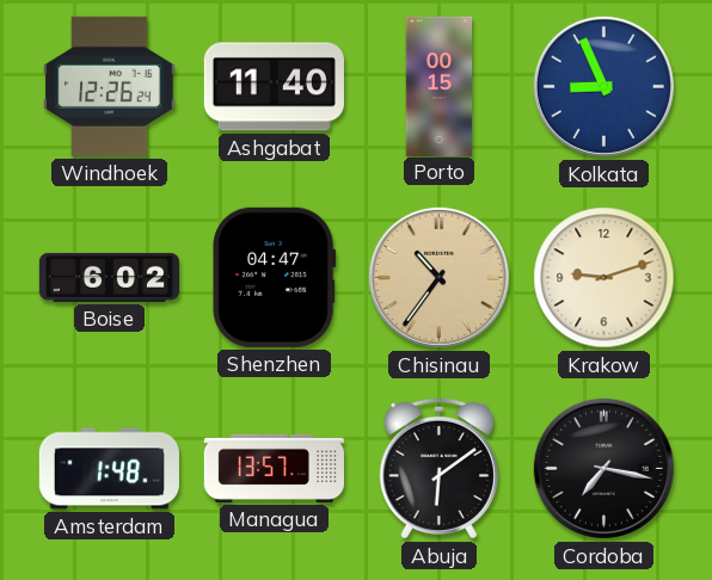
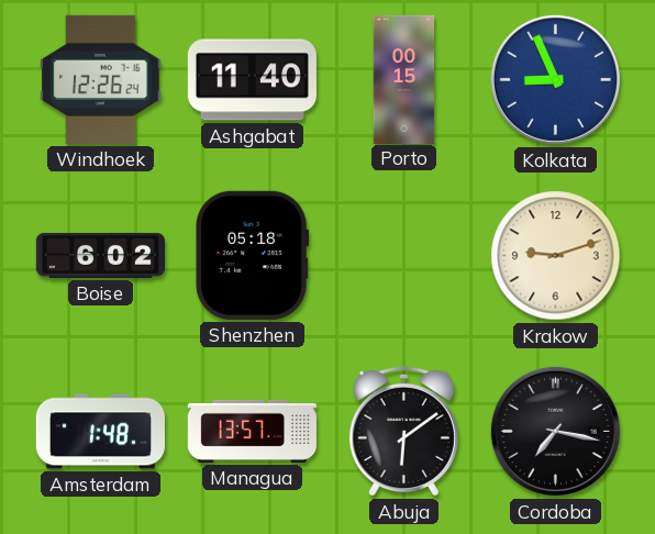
Shenzhen: 04:47 -> 05:18 (253, 255)
Chisinau: 10:36 -> none (438, 277)
